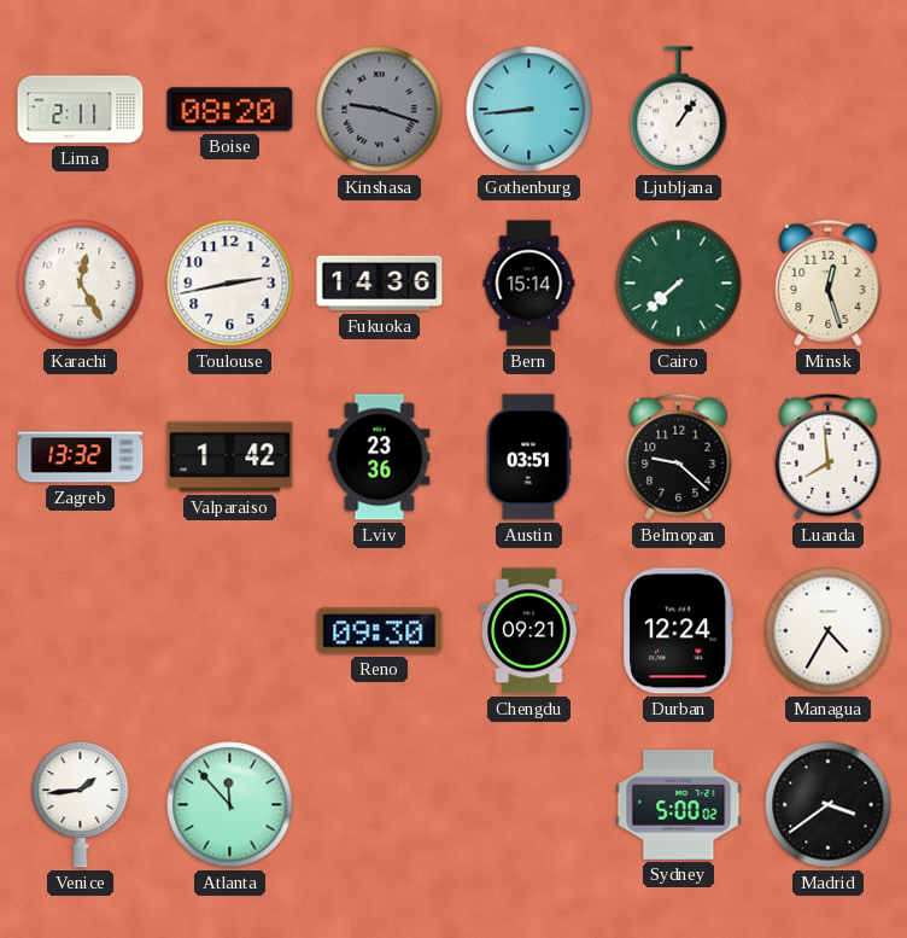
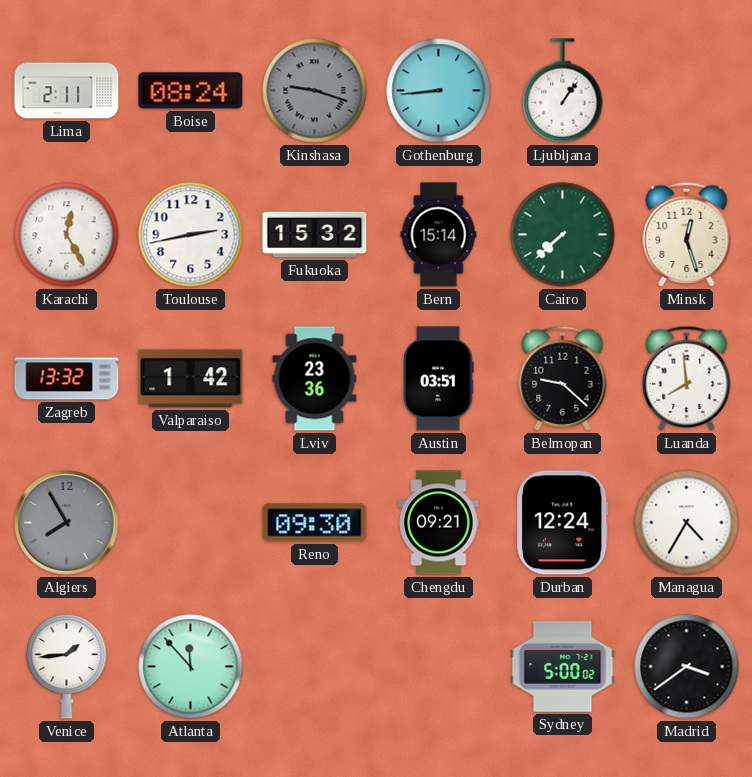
Boise: 08:20 -> 08:24 (191, 91)
Fukuoka: 14:36 -> 15:32 (315, 235)
Algiers: none -> 7:55 (67, 523)
